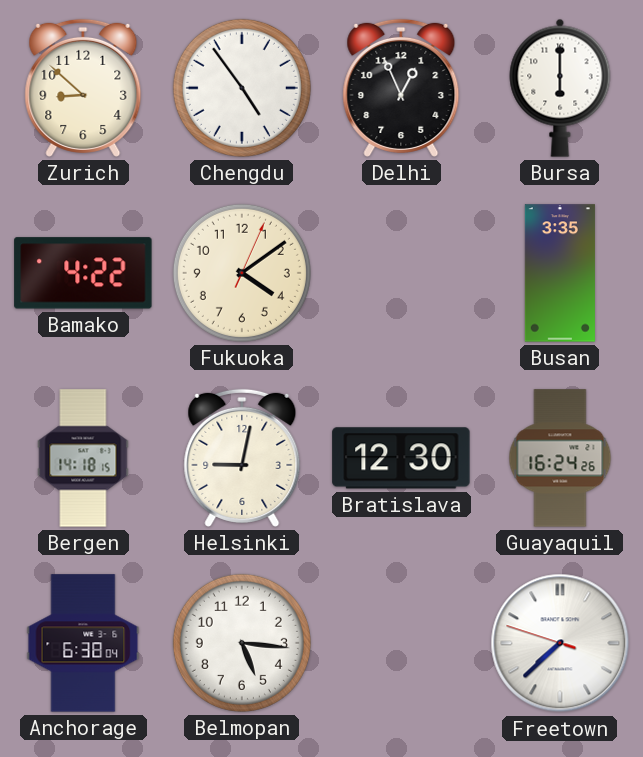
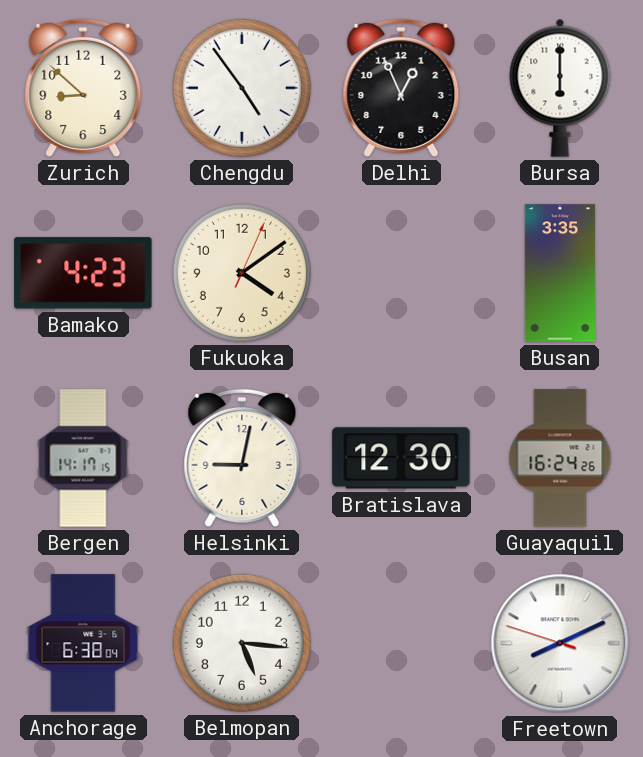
Bamako: 4:22 -> 4:23 (83, 273)
Bergen: 14:18 -> 14:17 (83, 458)
Freetown: 7:37 -> 8:10 (560, 643)
